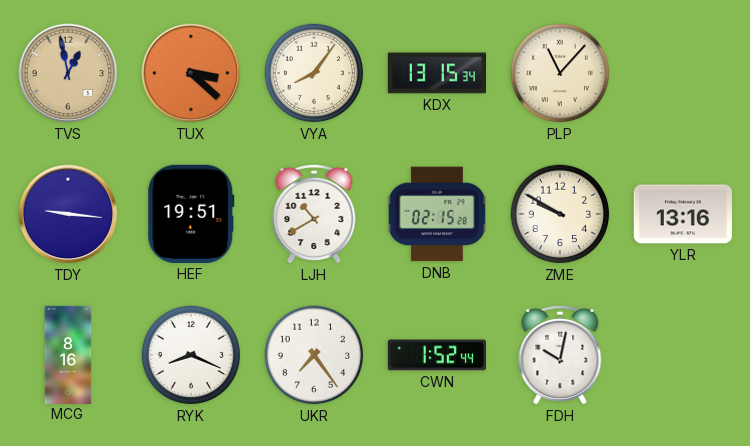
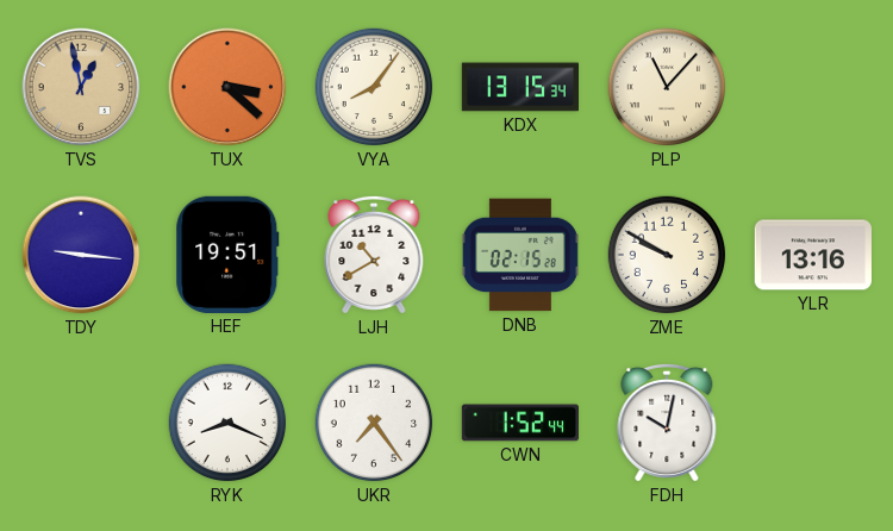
MCG: 8:16 -> none (68, 354)
